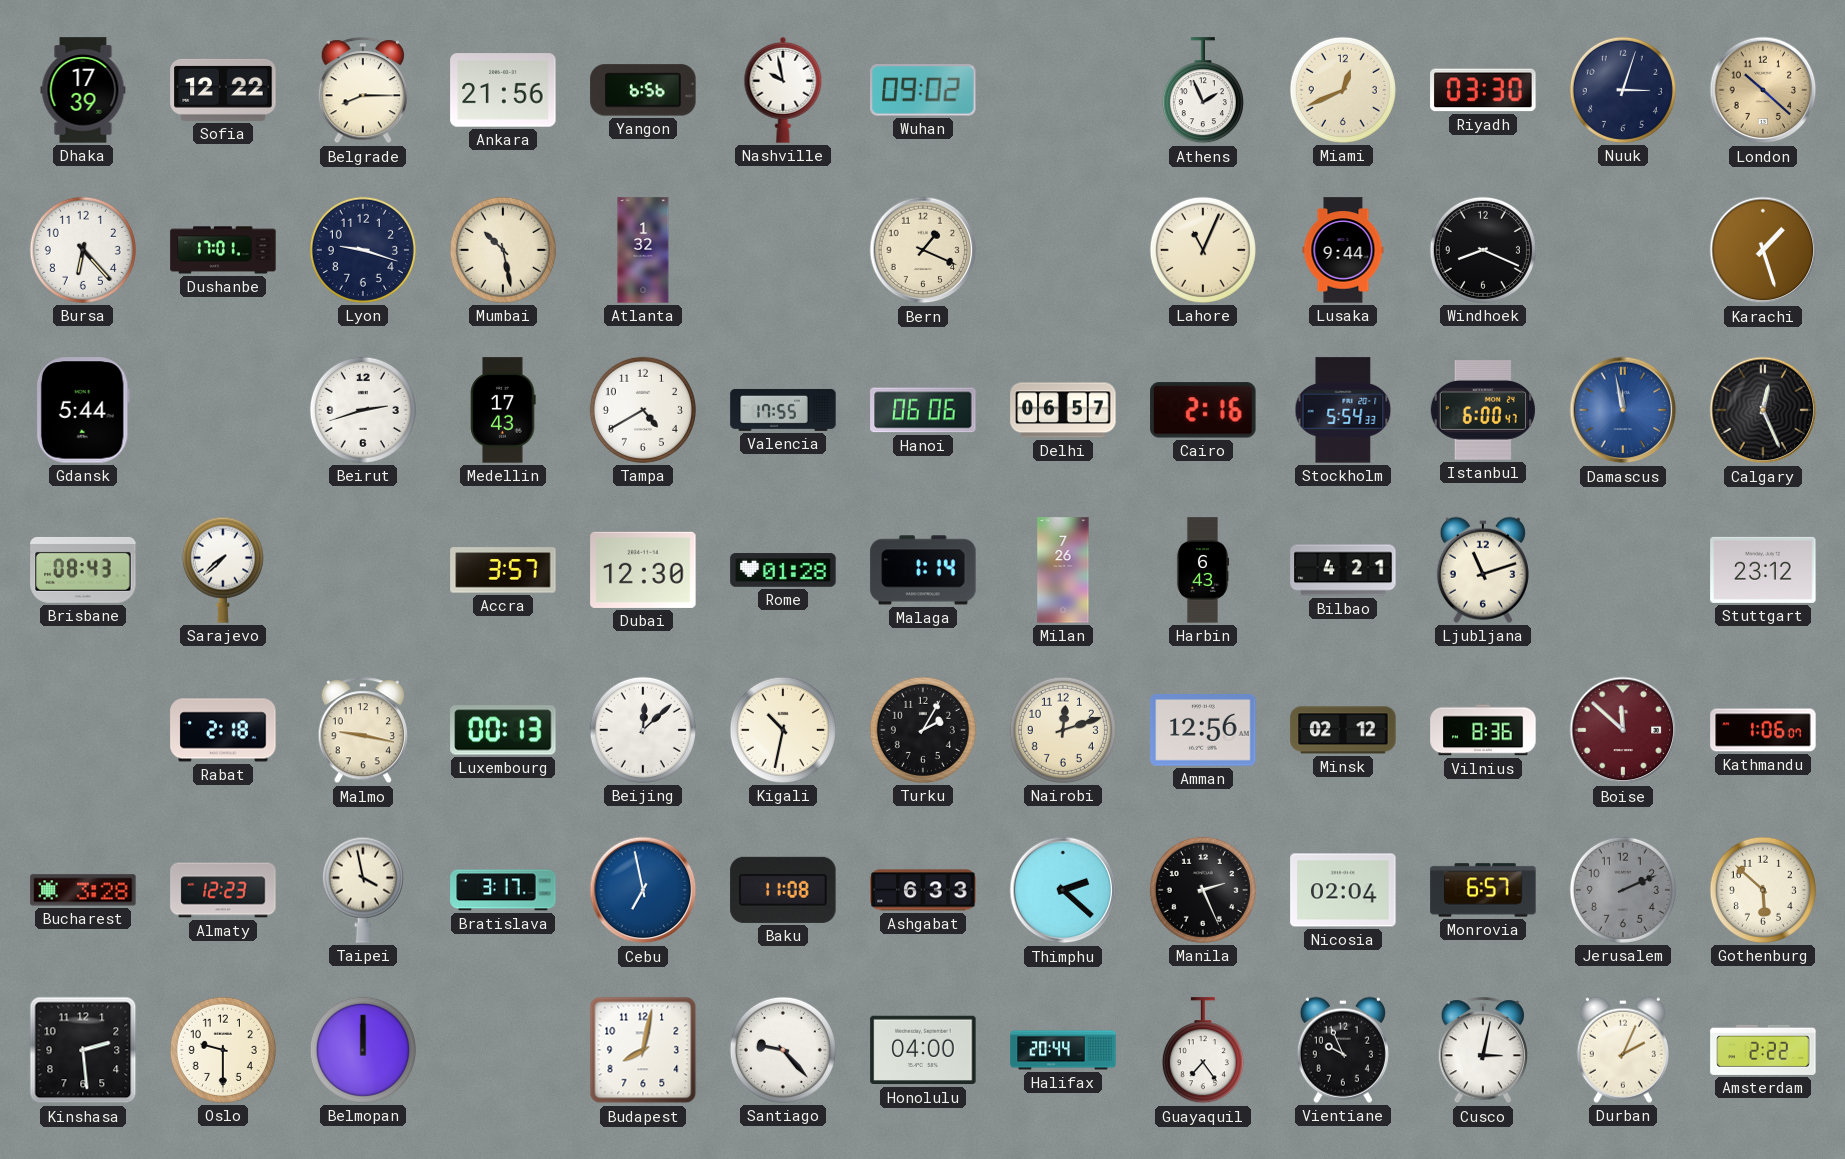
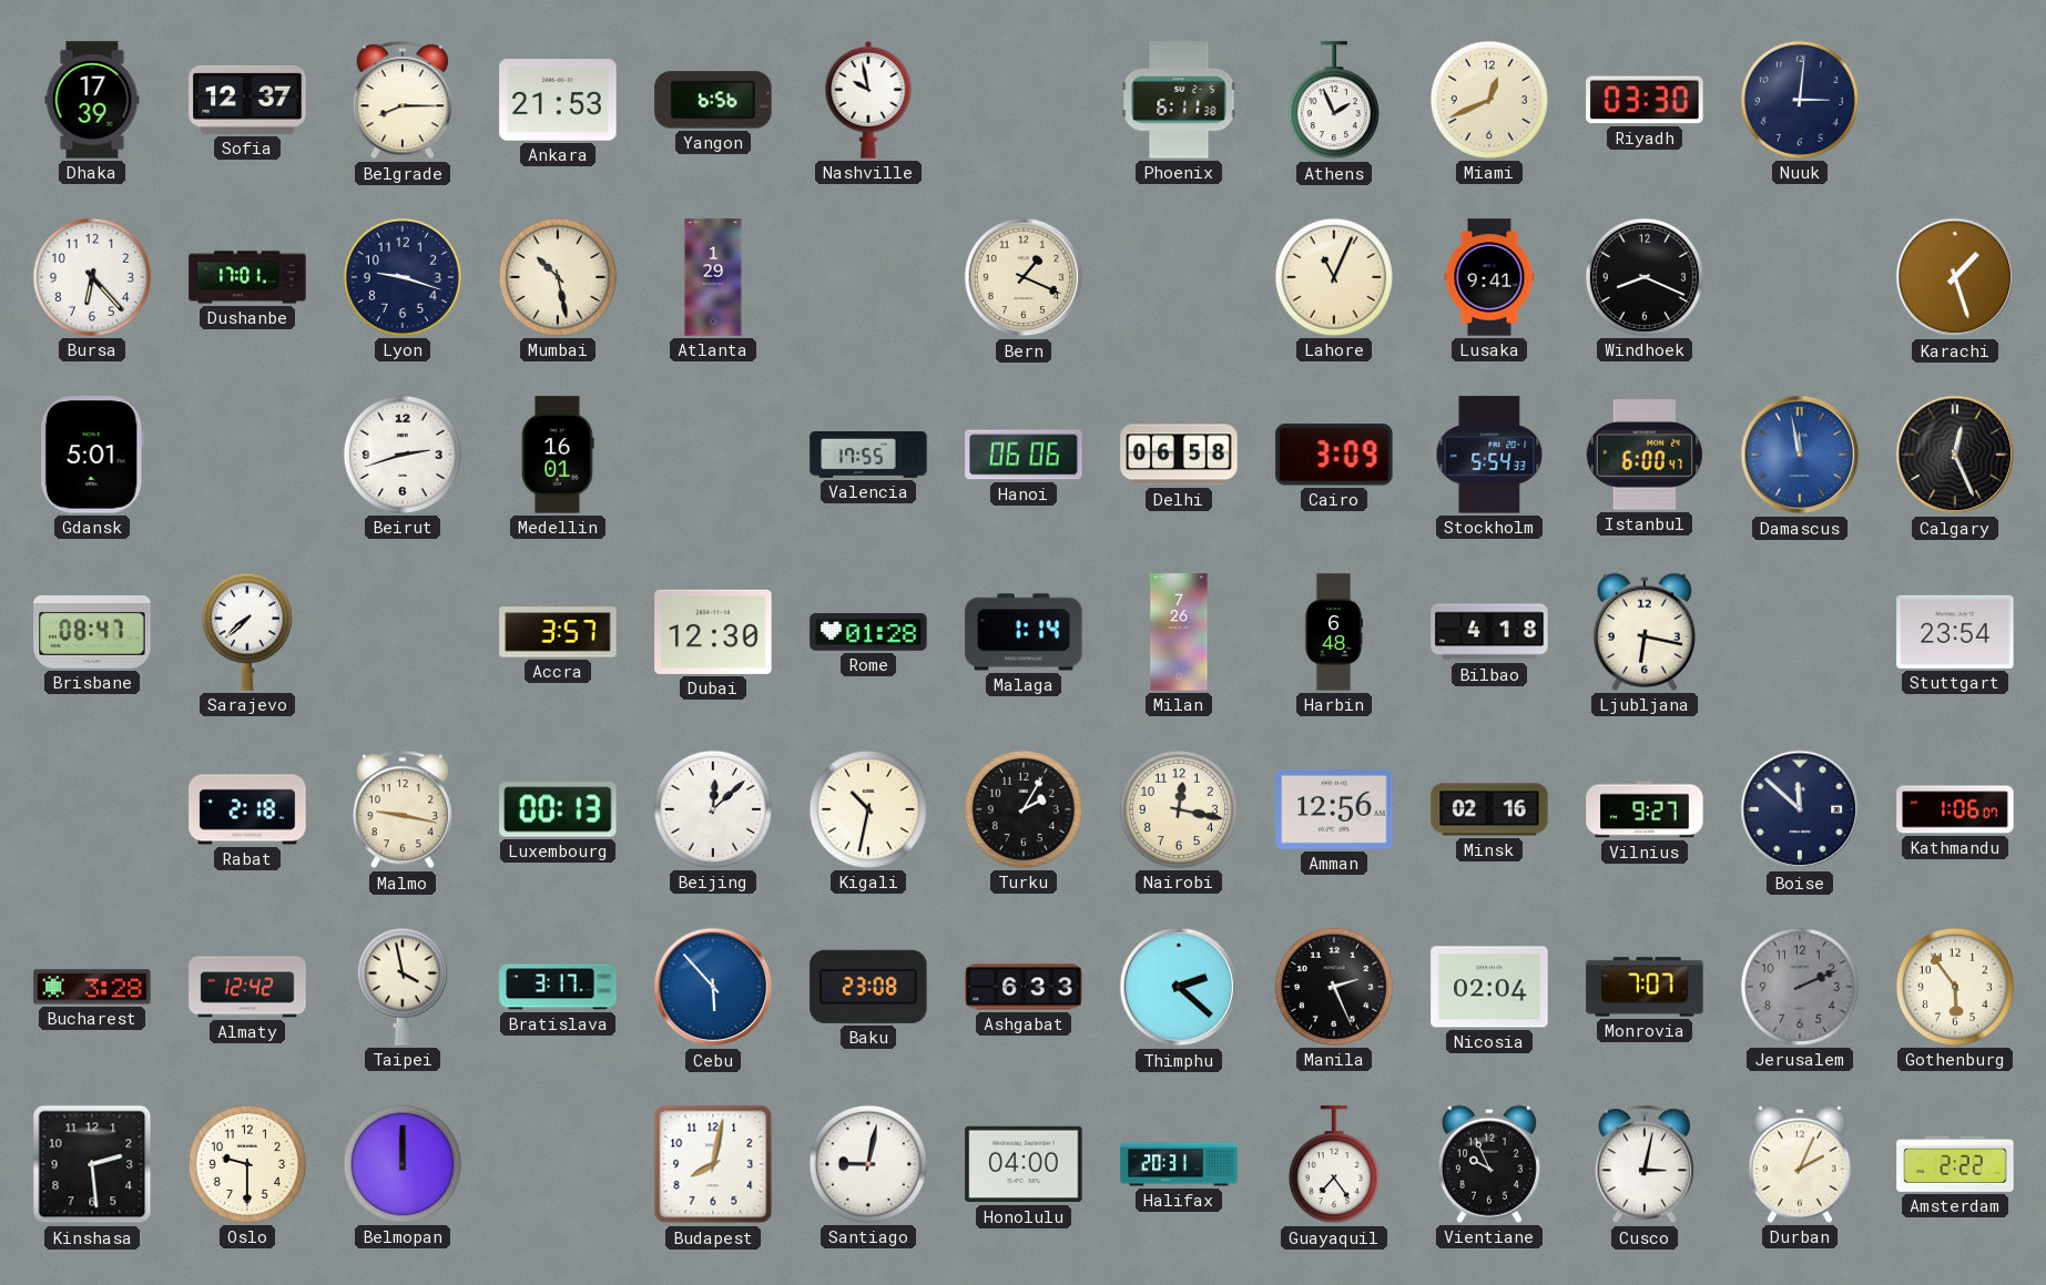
Sofia: 12:22 -> 12:37 (247, 100)
Ankara: 21:56 -> 21:53 (558, 100)
Wuhan: 09:02 -> none (923, 90)
Phoenix: none -> 6:11 (1179, 100)
Nuuk: 3:03 -> 3:01 (1800, 100)
London: 10:22 -> none (1763, 90)
Atlanta: 1:32 -> 1:29 (713, 277)
Lusaka: 9:44 -> 9:41 (1489, 277)
Gdansk: 5:44 -> 5:01 (92, 455)
Medellin: 17:43 -> 16:01 (558, 455)
Tampa: 4:40 -> none (643, 410)
Delhi: 06:57 -> 06:58 (1179, 455)
Cairo: 2:16 -> 3:09 (1334, 455)
Brisbane: 08:43 -> 08:47 (92, 632)
Harbin: 6:43 -> 6:48 (1334, 632)
Bilbao: 4:21 -> 4:18 (1489, 632)
Ljubljana: 11:12 -> 6:17 (1645, 632)
Stuttgart: 23:12 -> 23:54 (1955, 632)
Nairobi: 12:12 -> 12:17 (1179, 809)
Minsk: 02:12 -> 02:16 (1489, 809)
Vilnius: 8:36 -> 9:27 (1645, 809)
Boise dial: burgundy -> navy (1800, 809)
Almaty: 12:23 -> 12:42 (247, 987)
Cebu: 6:58 -> 5:53 (713, 987)
Baku: 11:08 -> 23:08 (868, 987)
Monrovia: 6:57 -> 7:07 (1645, 987)
Gothenburg: 5:52 -> 5:54 (1955, 987)
Santiago: 9:23 -> 9:02 (868, 1164)
Halifax: 20:44 -> 20:31 (1179, 1164)
